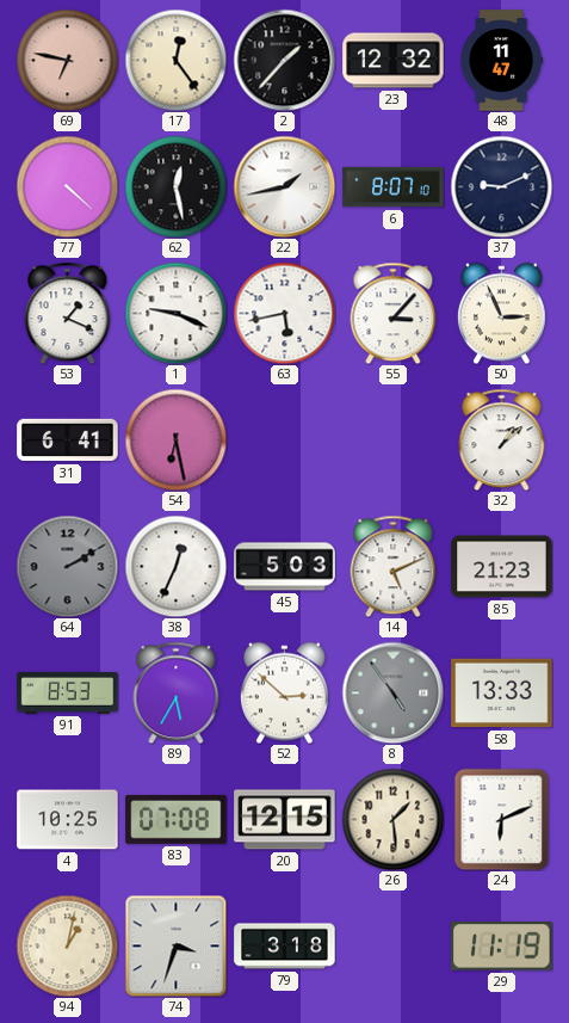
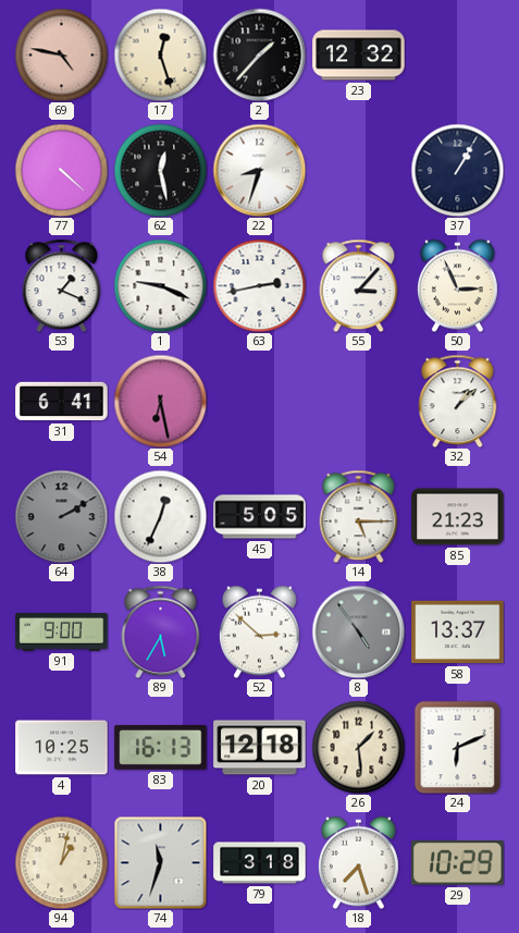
69: 6:47 -> 4:47 (61, 54)
17: 12:24 -> 12:27 (160, 54)
48: 11:47 -> none (501, 61)
22: 1:43 -> 8:33 (259, 170)
6: 8:07 -> none (394, 187)
37: 9:11 -> 1:05 (457, 170)
63: 5:43 -> 2:43 (259, 285)
45: 5:03 -> 5:05 (260, 517)
14: 5:11 -> 5:15 (359, 516)
91: 8:53 -> 9:00 (62, 631)
58: 13:33 -> 13:37 (458, 633)
83: 07:08 -> 16:13 (161, 747)
20: 12:15 -> 12:18 (260, 748)
74: 3:33 -> 11:33 (160, 862)
18: none -> 7:27 (358, 862)
29: 11:19 -> 10:29 (458, 863)
